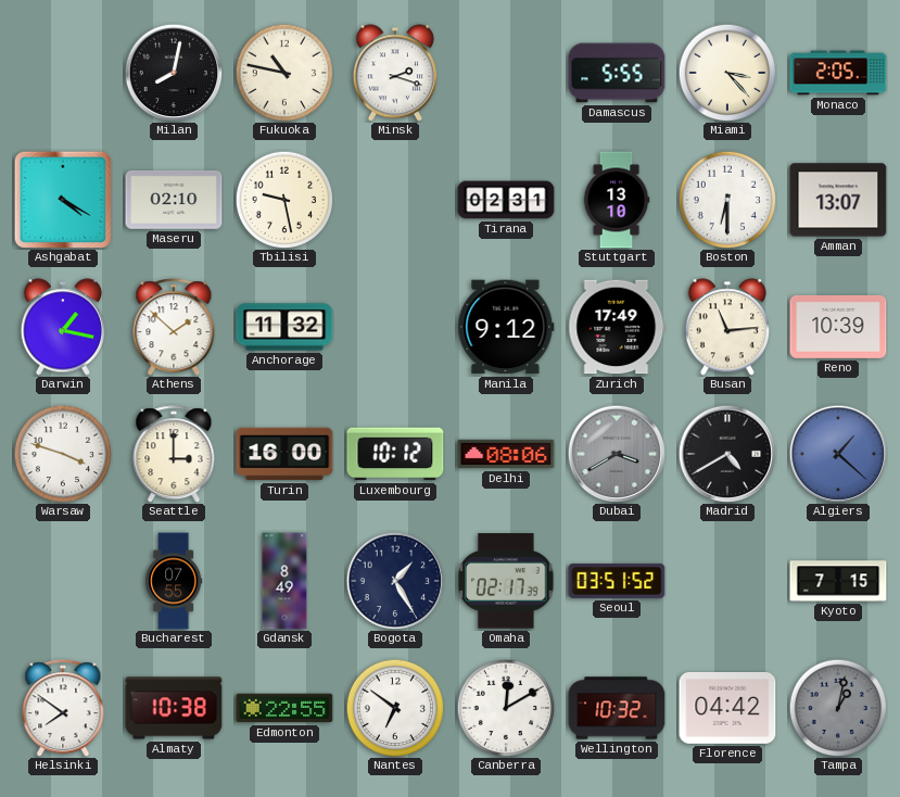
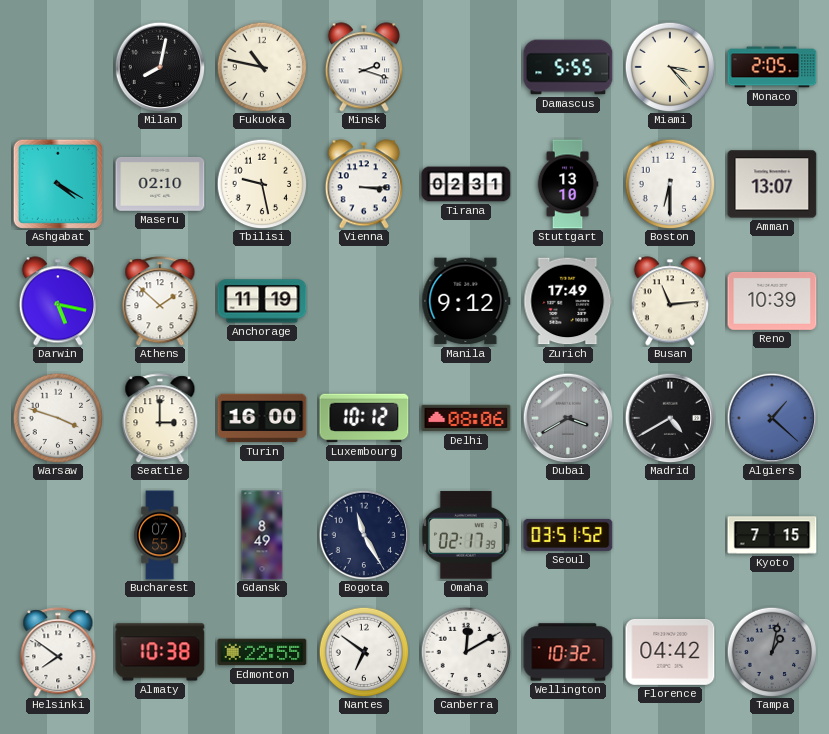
Vienna: none -> 3:15 (364, 184)
Darwin: 1:17 -> 5:17 (58, 301)
Anchorage: 11:32 -> 11:19 (262, 301)
Bogota: 1:25 -> 11:25 (364, 535)
